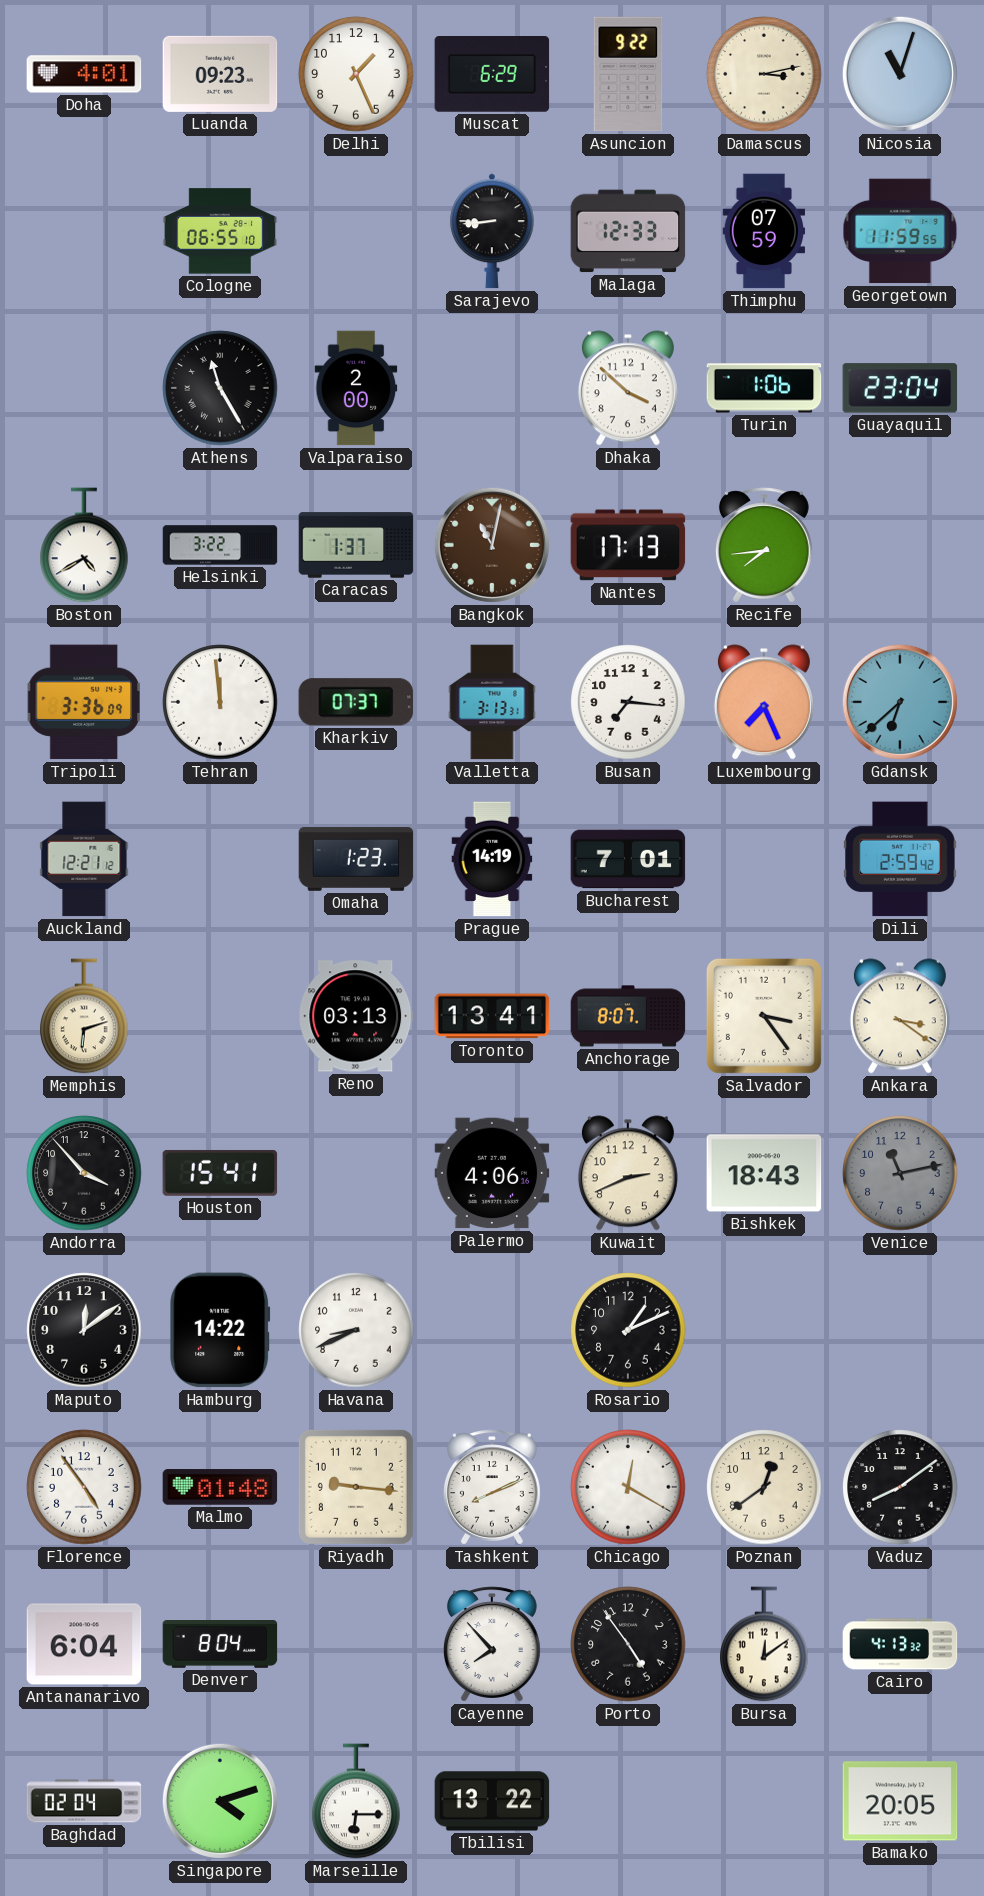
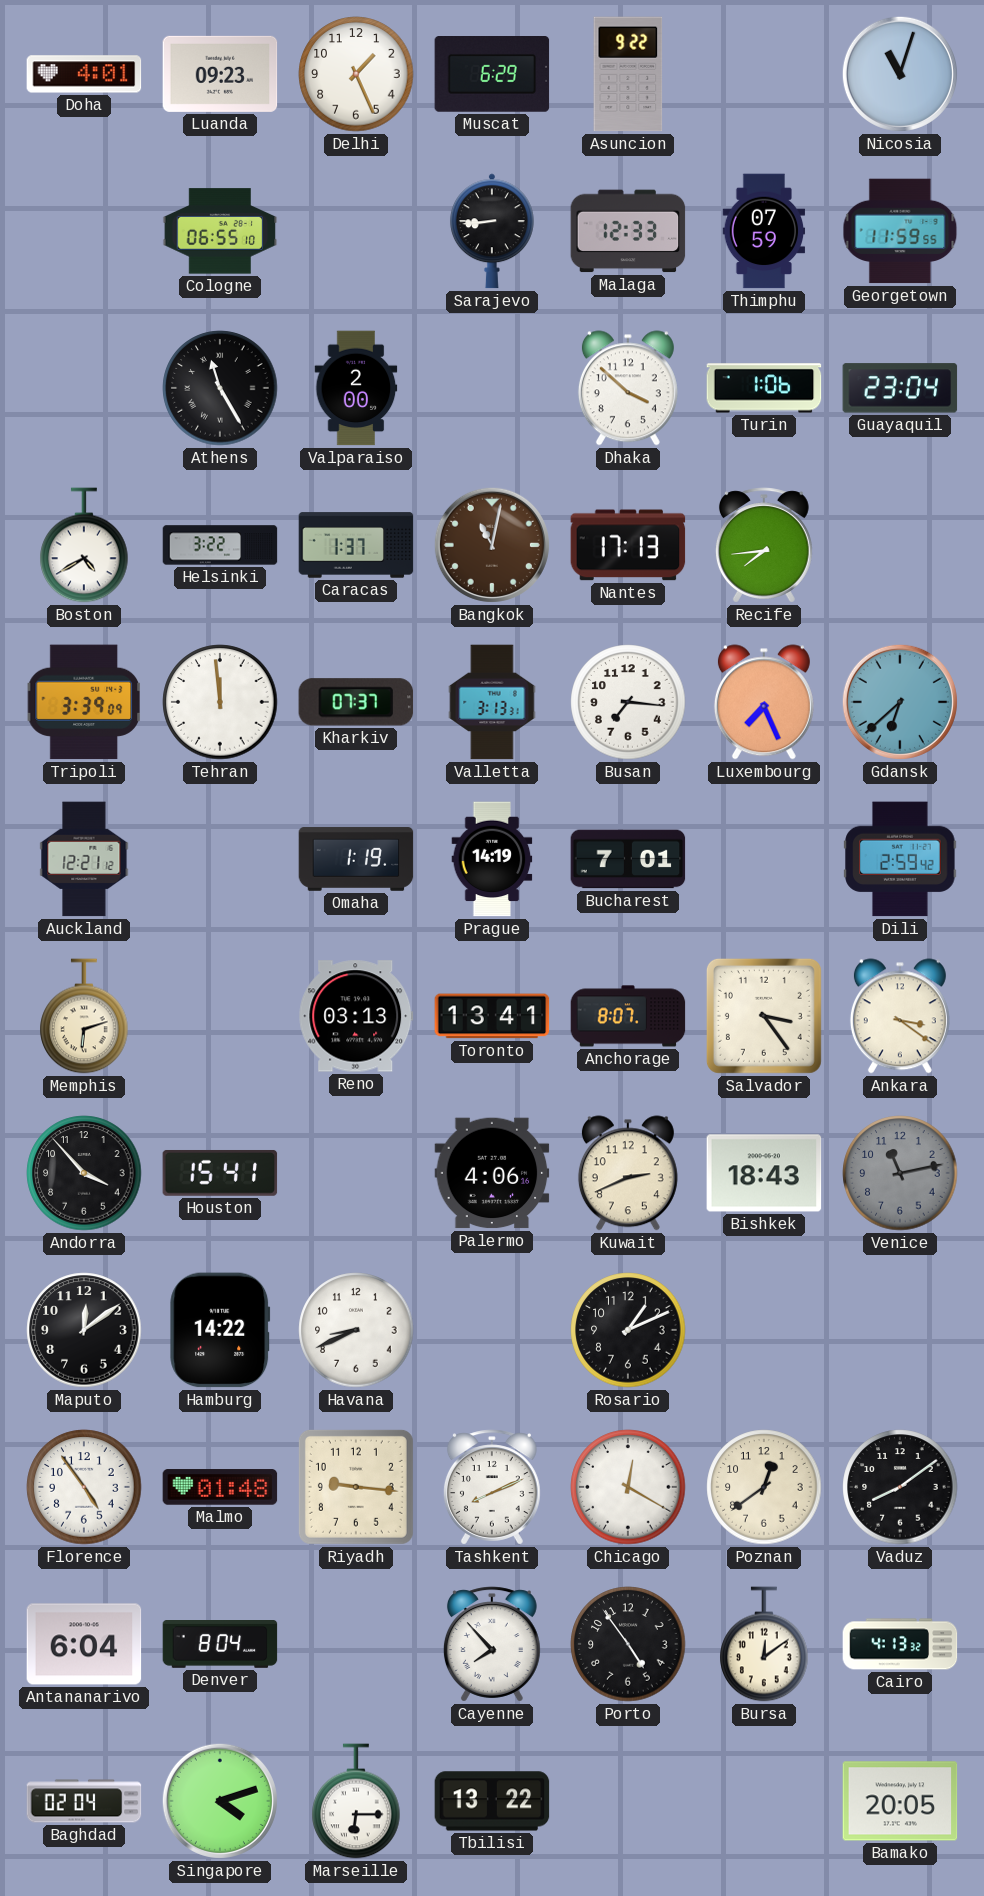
Damascus: 3:13 -> none (764, 74)
Tripoli: 3:36 -> 3:39 (83, 702)
Omaha: 1:23 -> 1:19 (356, 859)
